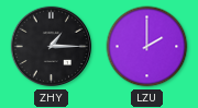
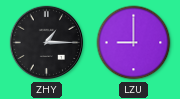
LZU: 2:00 -> 9:00 (134, 43)
